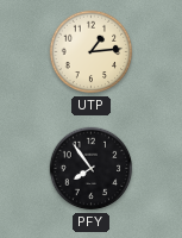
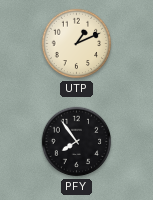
UTP: 1:14 -> 1:11 (77, 44)
